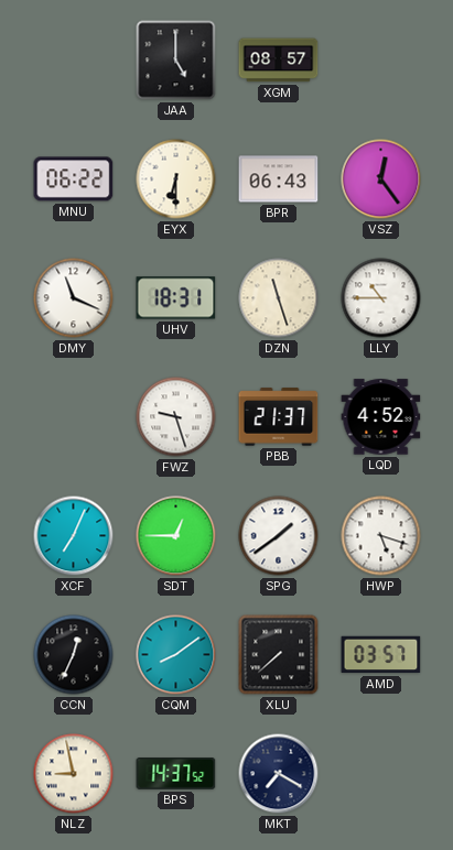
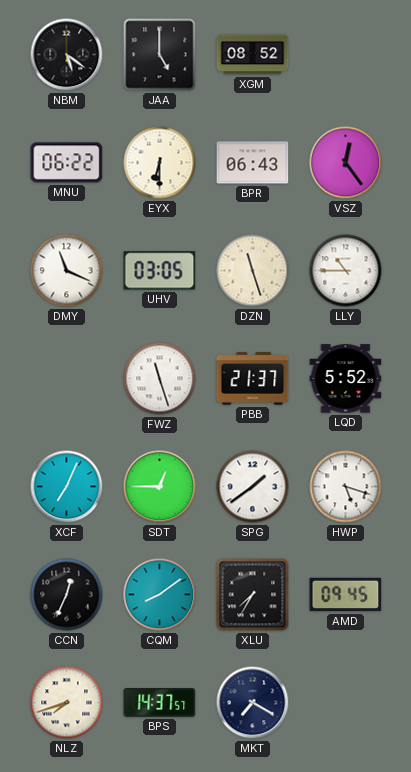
NBM: none -> 5:21 (67, 55)
XGM: 08:57 -> 08:52 (253, 55)
UHV: 18:31 -> 03:05 (160, 271)
FWZ: 9:27 -> 11:27 (160, 379)
LQD: 4:52 -> 5:52 (346, 379)
XLU: 7:38 -> 7:35 (253, 595)
AMD: 03:57 -> 09:45 (346, 595)
NLZ: 8:58 -> 7:42 (67, 703)
BPS: 14:37:52 -> 14:37:57 (160, 703)
